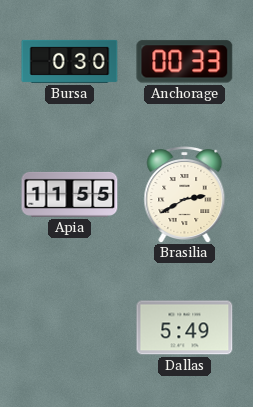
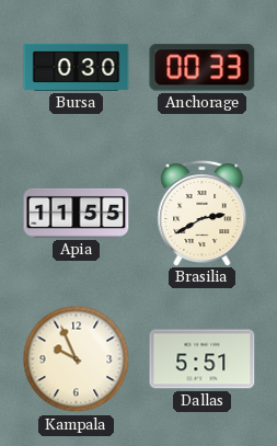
Kampala: none -> 9:56 (77, 359)
Dallas: 5:49 -> 5:51 (203, 359)
